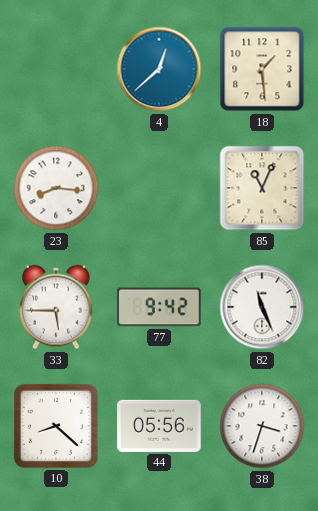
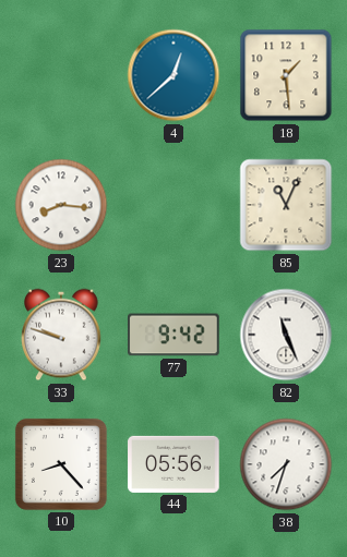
33: 5:45 -> 9:48 (62, 335)
10: 8:22 -> 8:23 (61, 464)
38: 3:33 -> 7:33 (286, 464)
